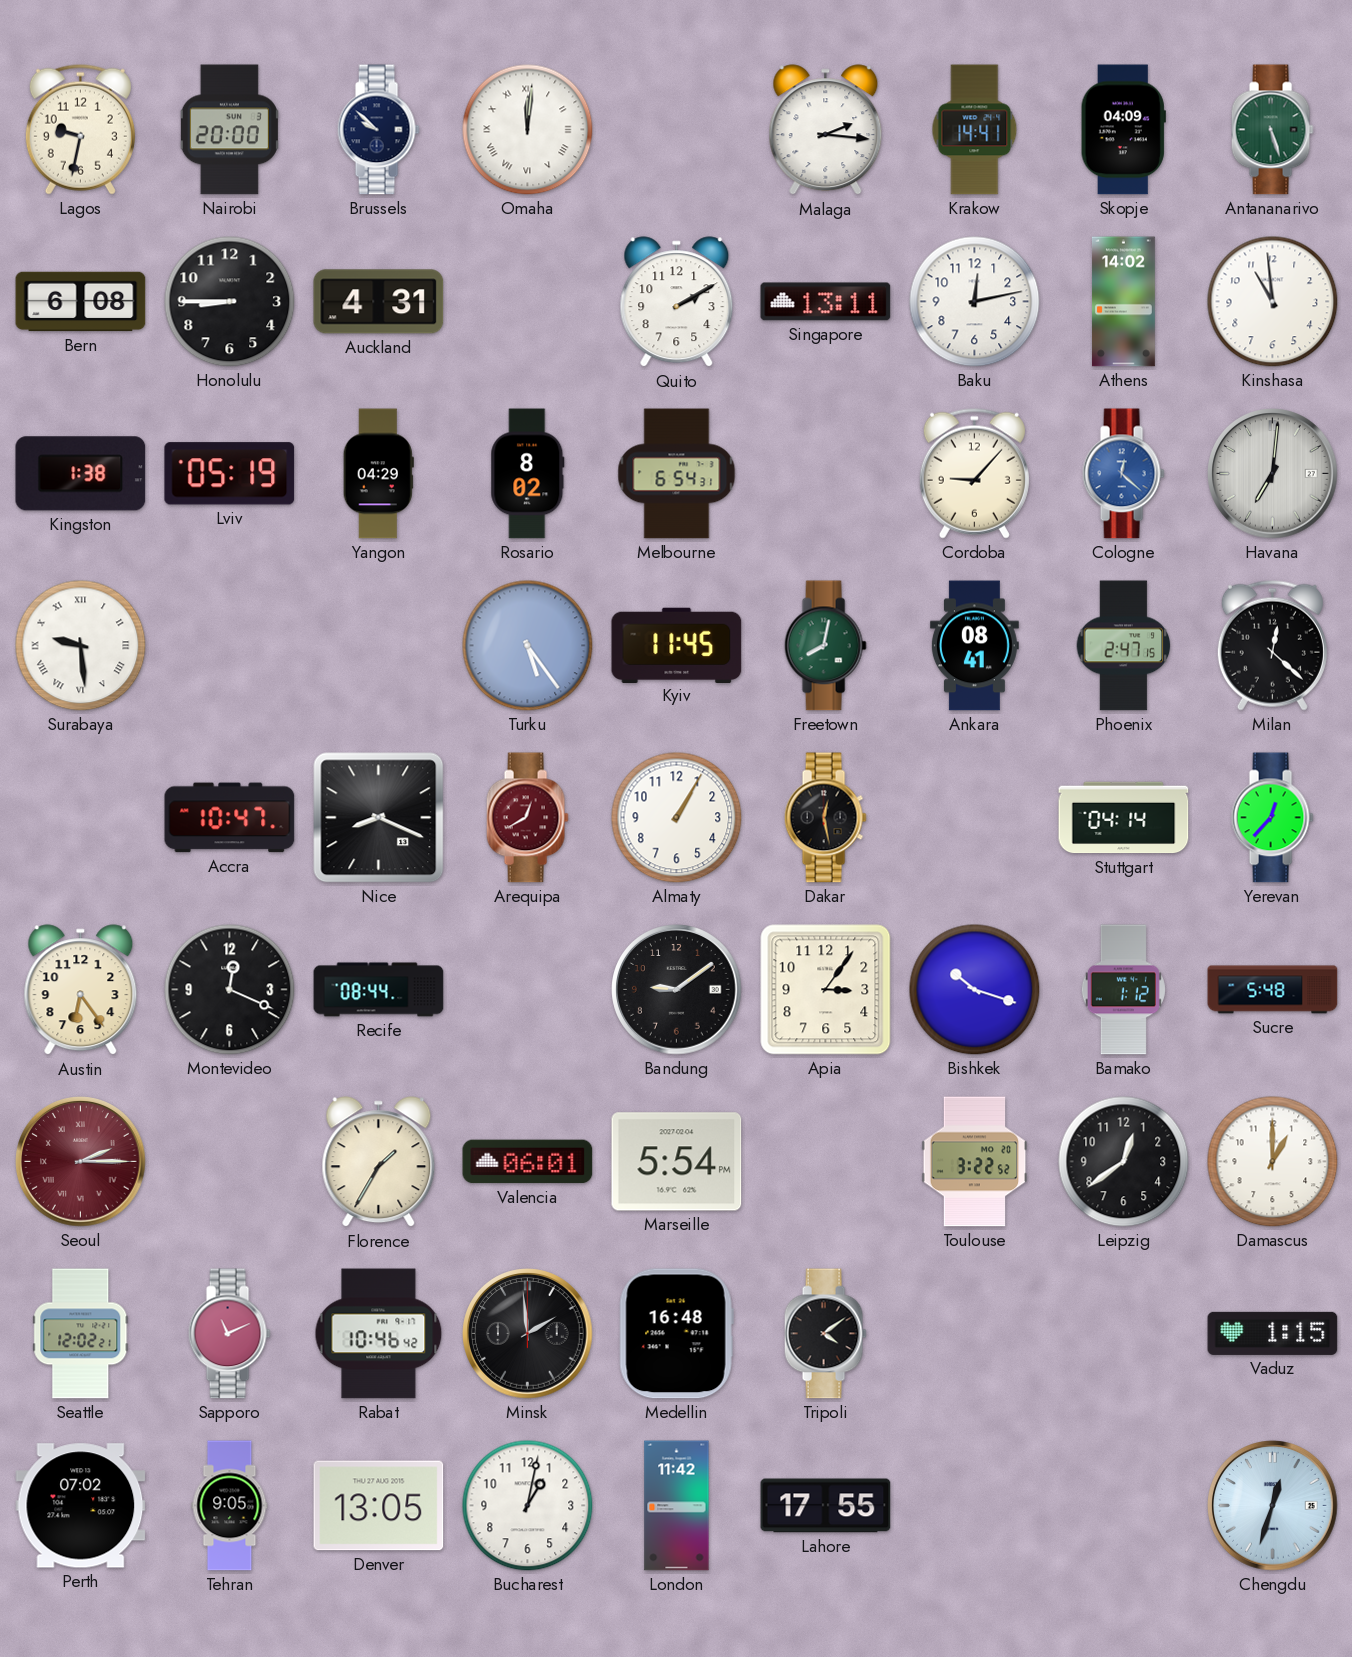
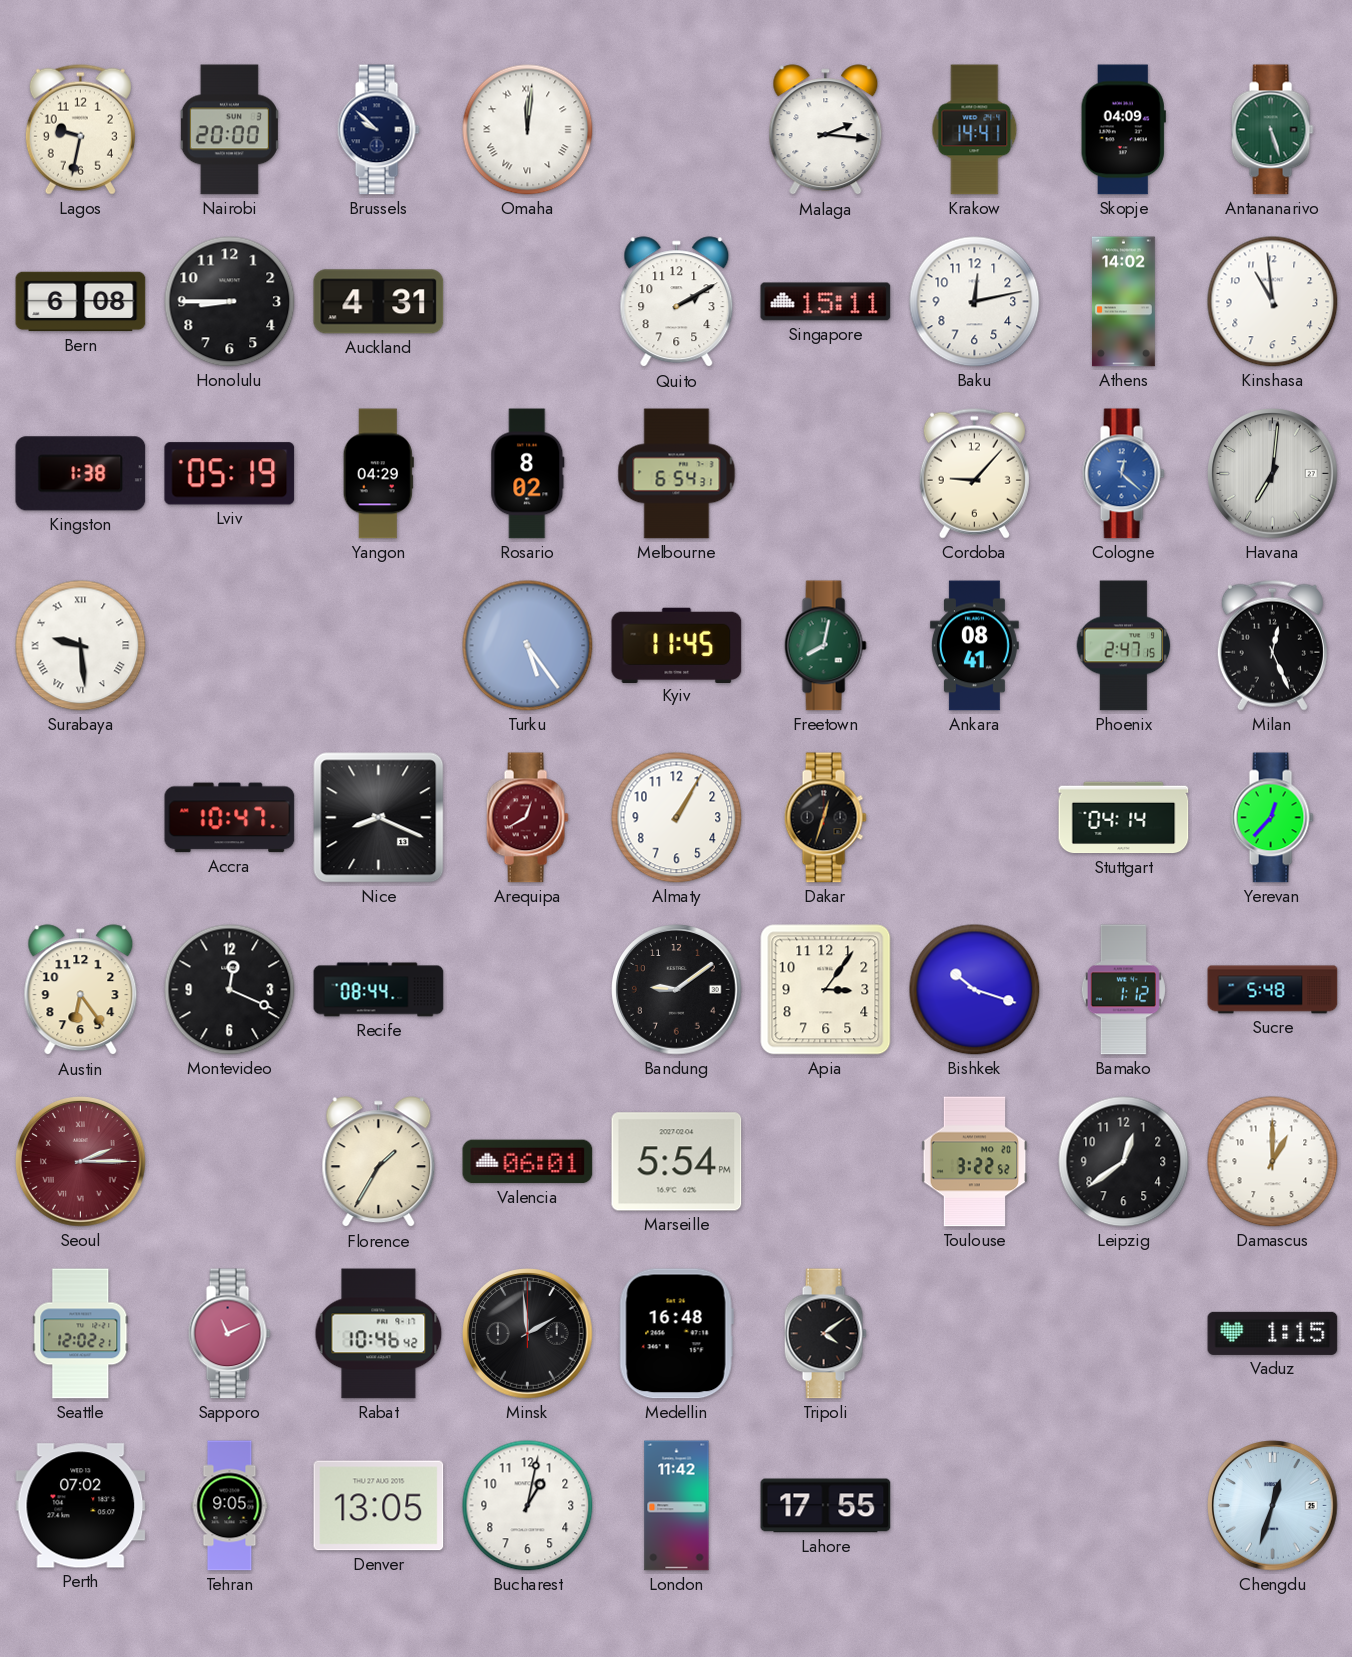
Singapore: 13:11 -> 15:11 (826, 302)
Milan: 12:22 -> 12:26 (1272, 645)
Dakar: 12:28 -> 12:33 (825, 818)
